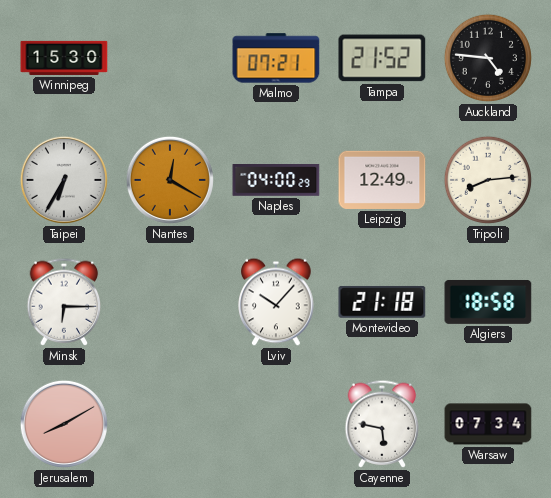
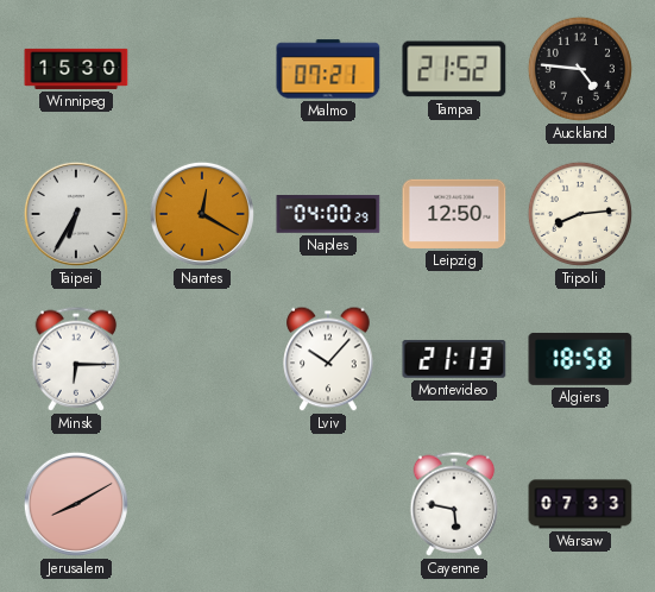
Leipzig: 12:49 -> 12:50 (454, 214)
Montevideo: 21:18 -> 21:13 (454, 359)
Warsaw: 07:34 -> 07:33 (580, 504)
